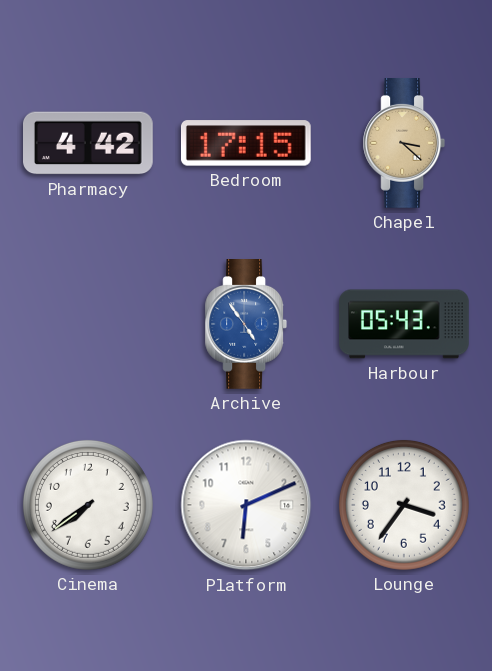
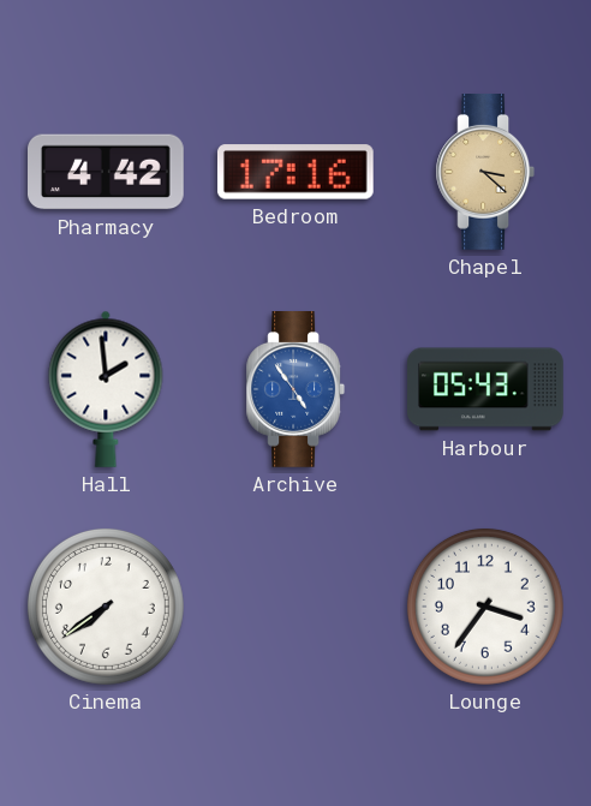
Bedroom: 17:15 -> 17:16 (295, 172)
Hall: none -> 1:59 (106, 389)
Platform: 6:11 -> none (246, 505)
